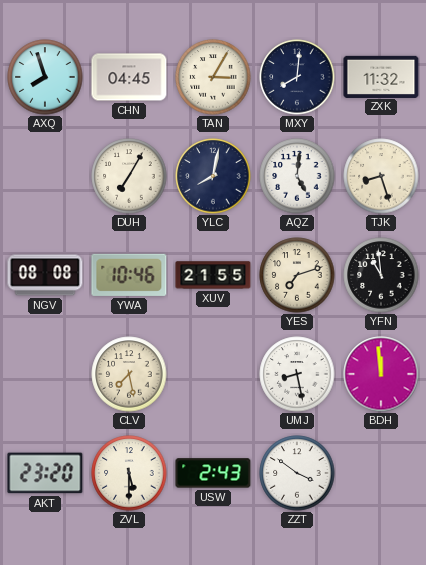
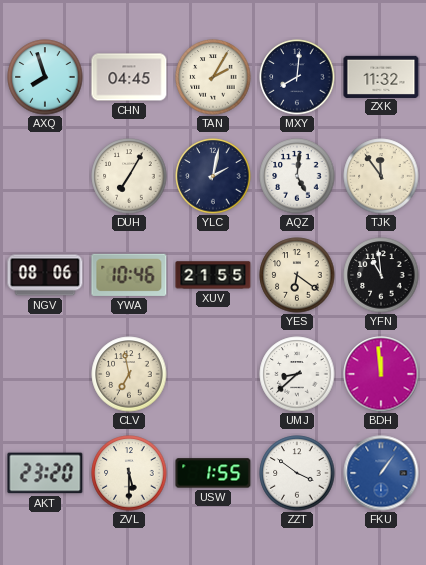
TAN: 3:05 -> 2:05 (213, 77)
YLC: 8:02 -> 2:02 (213, 176)
TJK: 8:27 -> 11:54 (381, 176)
NGV: 08:08 -> 08:06 (45, 275)
YES: 7:12 -> 6:21 (297, 275)
CLV: 7:28 -> 6:58 (129, 374)
UMJ: 8:28 -> 8:38 (297, 374)
USW: 2:43 -> 1:55 (213, 473)
FKU: none -> 1:06 (381, 473)
